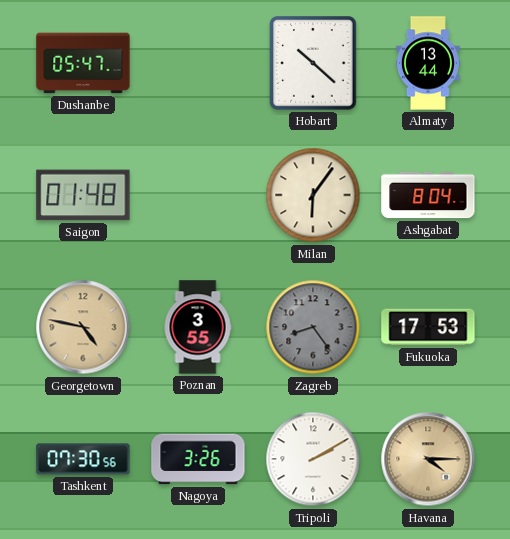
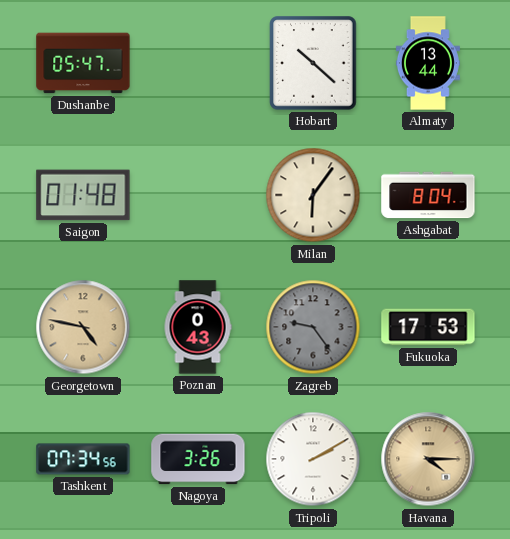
Poznan: 3:55 -> 0:43 (198, 327)
Zagreb: 8:24 -> 9:24 (313, 327)
Tashkent: 07:30 -> 07:34 (83, 459)
